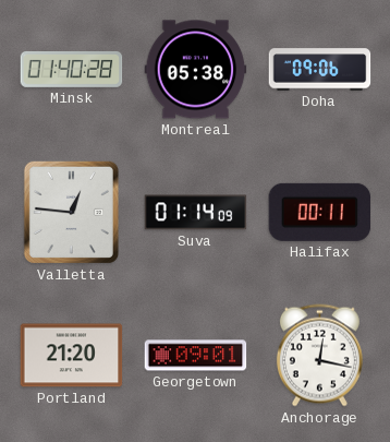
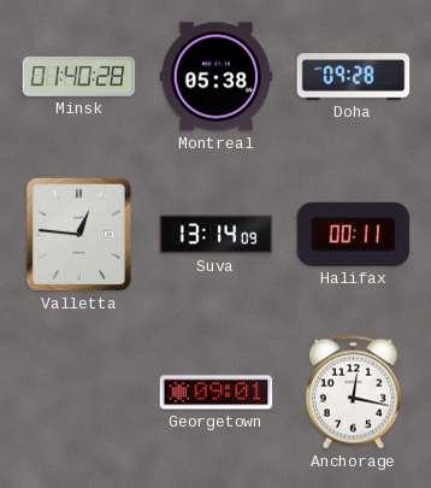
Doha: 09:06 -> 09:28 (354, 77)
Suva: 01:14 -> 13:14 (217, 235)
Portland: 21:20 -> none (72, 356)
